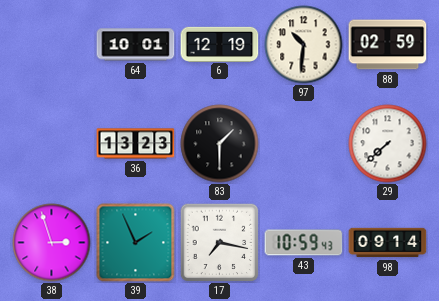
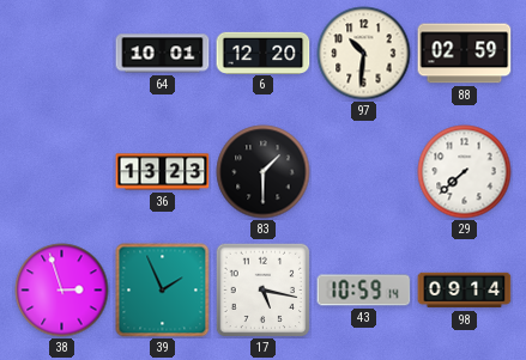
6: 12:19 -> 12:20 (264, 53)
17: 7:17 -> 5:17 (262, 289)
43: 10:59:43 -> 10:59:14 (364, 291)
